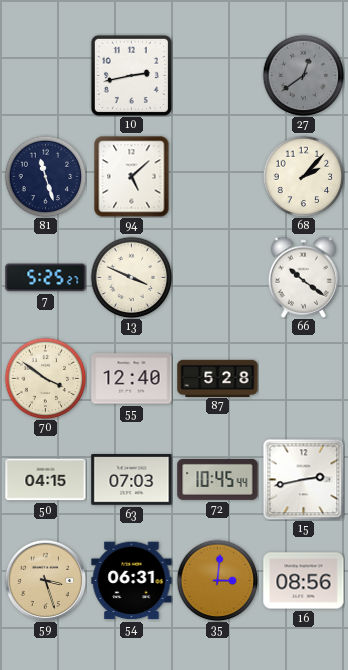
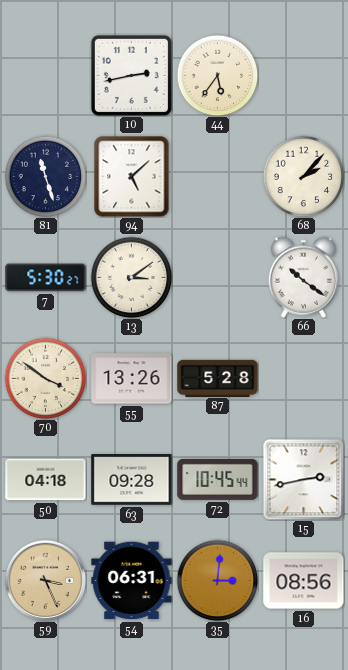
44: none -> 5:36 (217, 75)
27: 12:39 -> none (303, 75)
7: 5:25 -> 5:30 (46, 278)
13: 3:49 -> 3:09 (131, 277)
55: 12:40 -> 13:26 (132, 379)
50: 04:15 -> 04:18 (46, 480)
63: 07:03 -> 09:28 (132, 480)
59: 3:27 -> 3:26 (45, 580)
